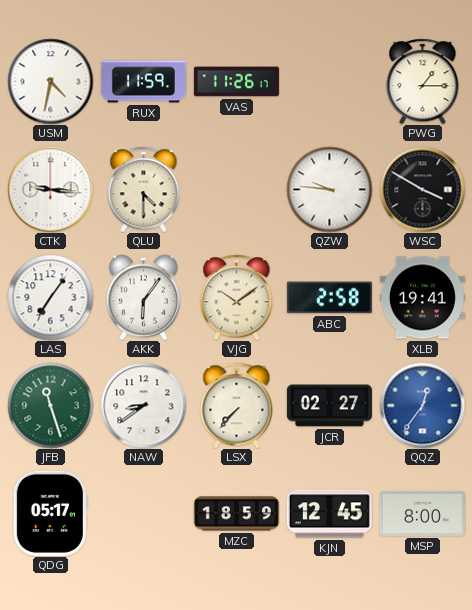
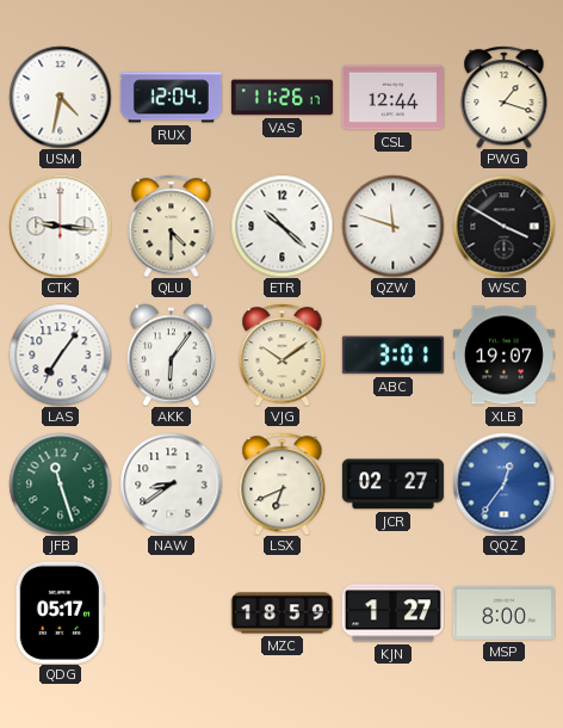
RUX: 11:59 -> 12:04 (171, 98)
CSL: none -> 12:44 (392, 98)
PWG: 1:15 -> 1:18 (505, 97)
ETR: none -> 10:22 (281, 226)
QZW: 9:46 -> 11:48 (392, 226)
ABC: 2:58 -> 3:01 (392, 356)
XLB: 19:41 -> 19:07 (503, 356)
LSX: 7:37 -> 6:41 (283, 483)
KJN: 12:45 -> 1:27 (392, 613)
